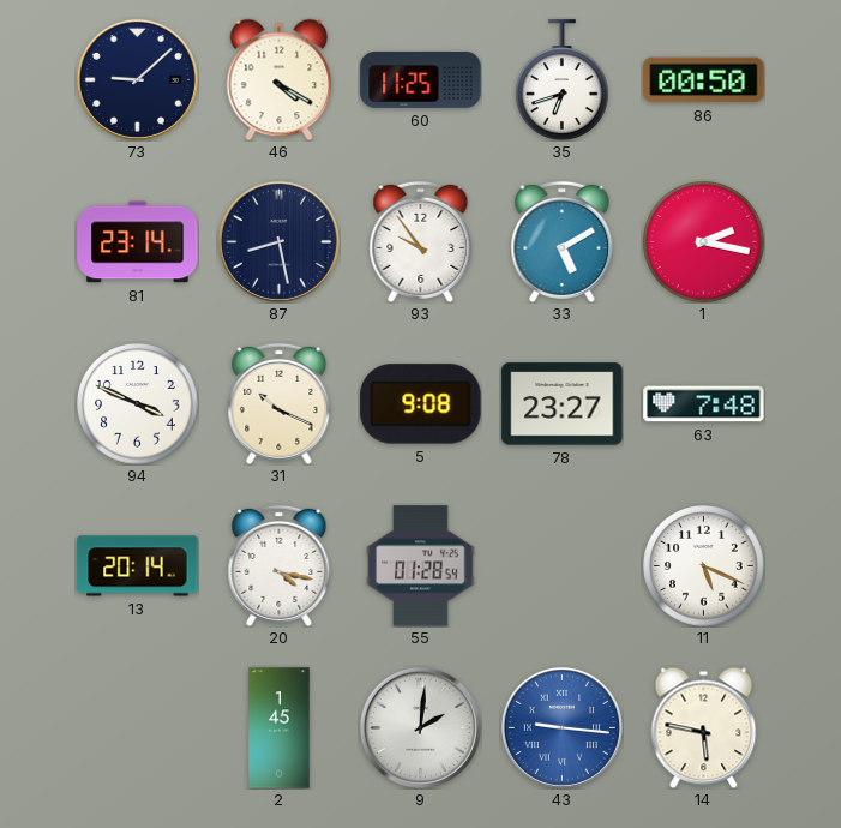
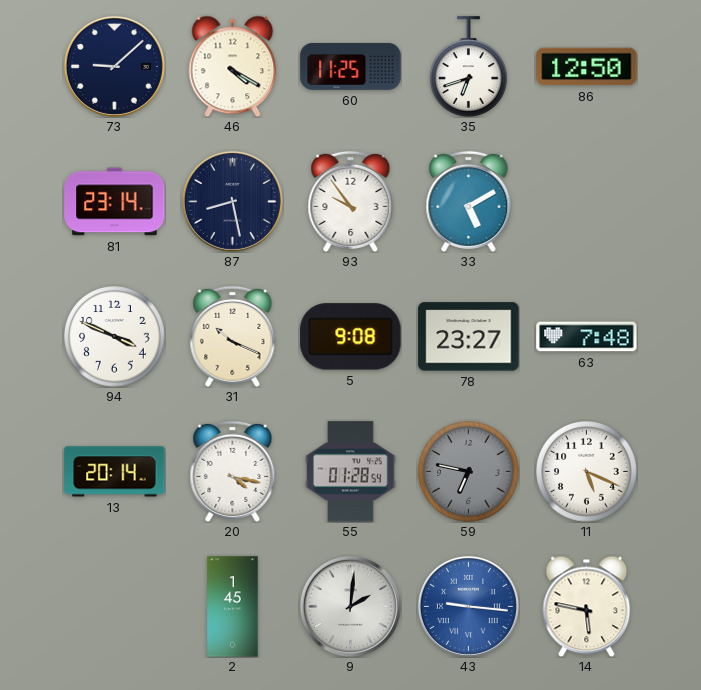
86: 00:50 -> 12:50 (587, 67)
1: 2:17 -> none (704, 242)
59: none -> 6:47 (469, 472)
